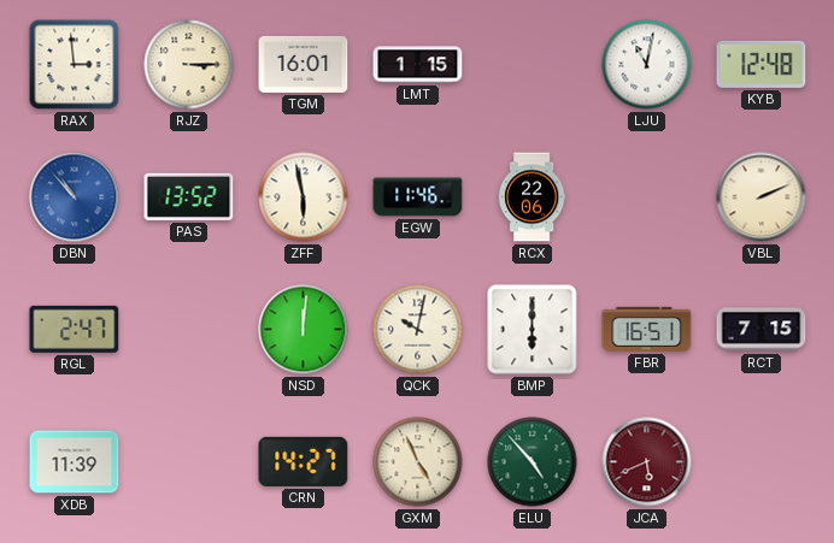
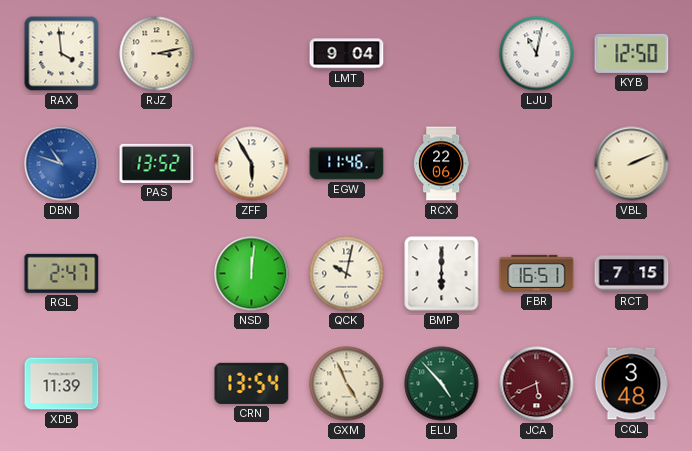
RAX: 2:59 -> 3:59 (62, 54)
RJZ: 3:15 -> 3:13 (157, 54)
TGM: 16:01 -> none (304, 64)
LMT: 1:15 -> 9:04 (347, 54)
KYB: 12:48 -> 12:50 (632, 53)
DBN: 10:53 -> 10:48 (62, 164)
ZFF: 5:58 -> 5:55 (252, 164)
CRN: 14:27 -> 13:54 (252, 383)
CQL: none -> 3:48 (631, 384)
